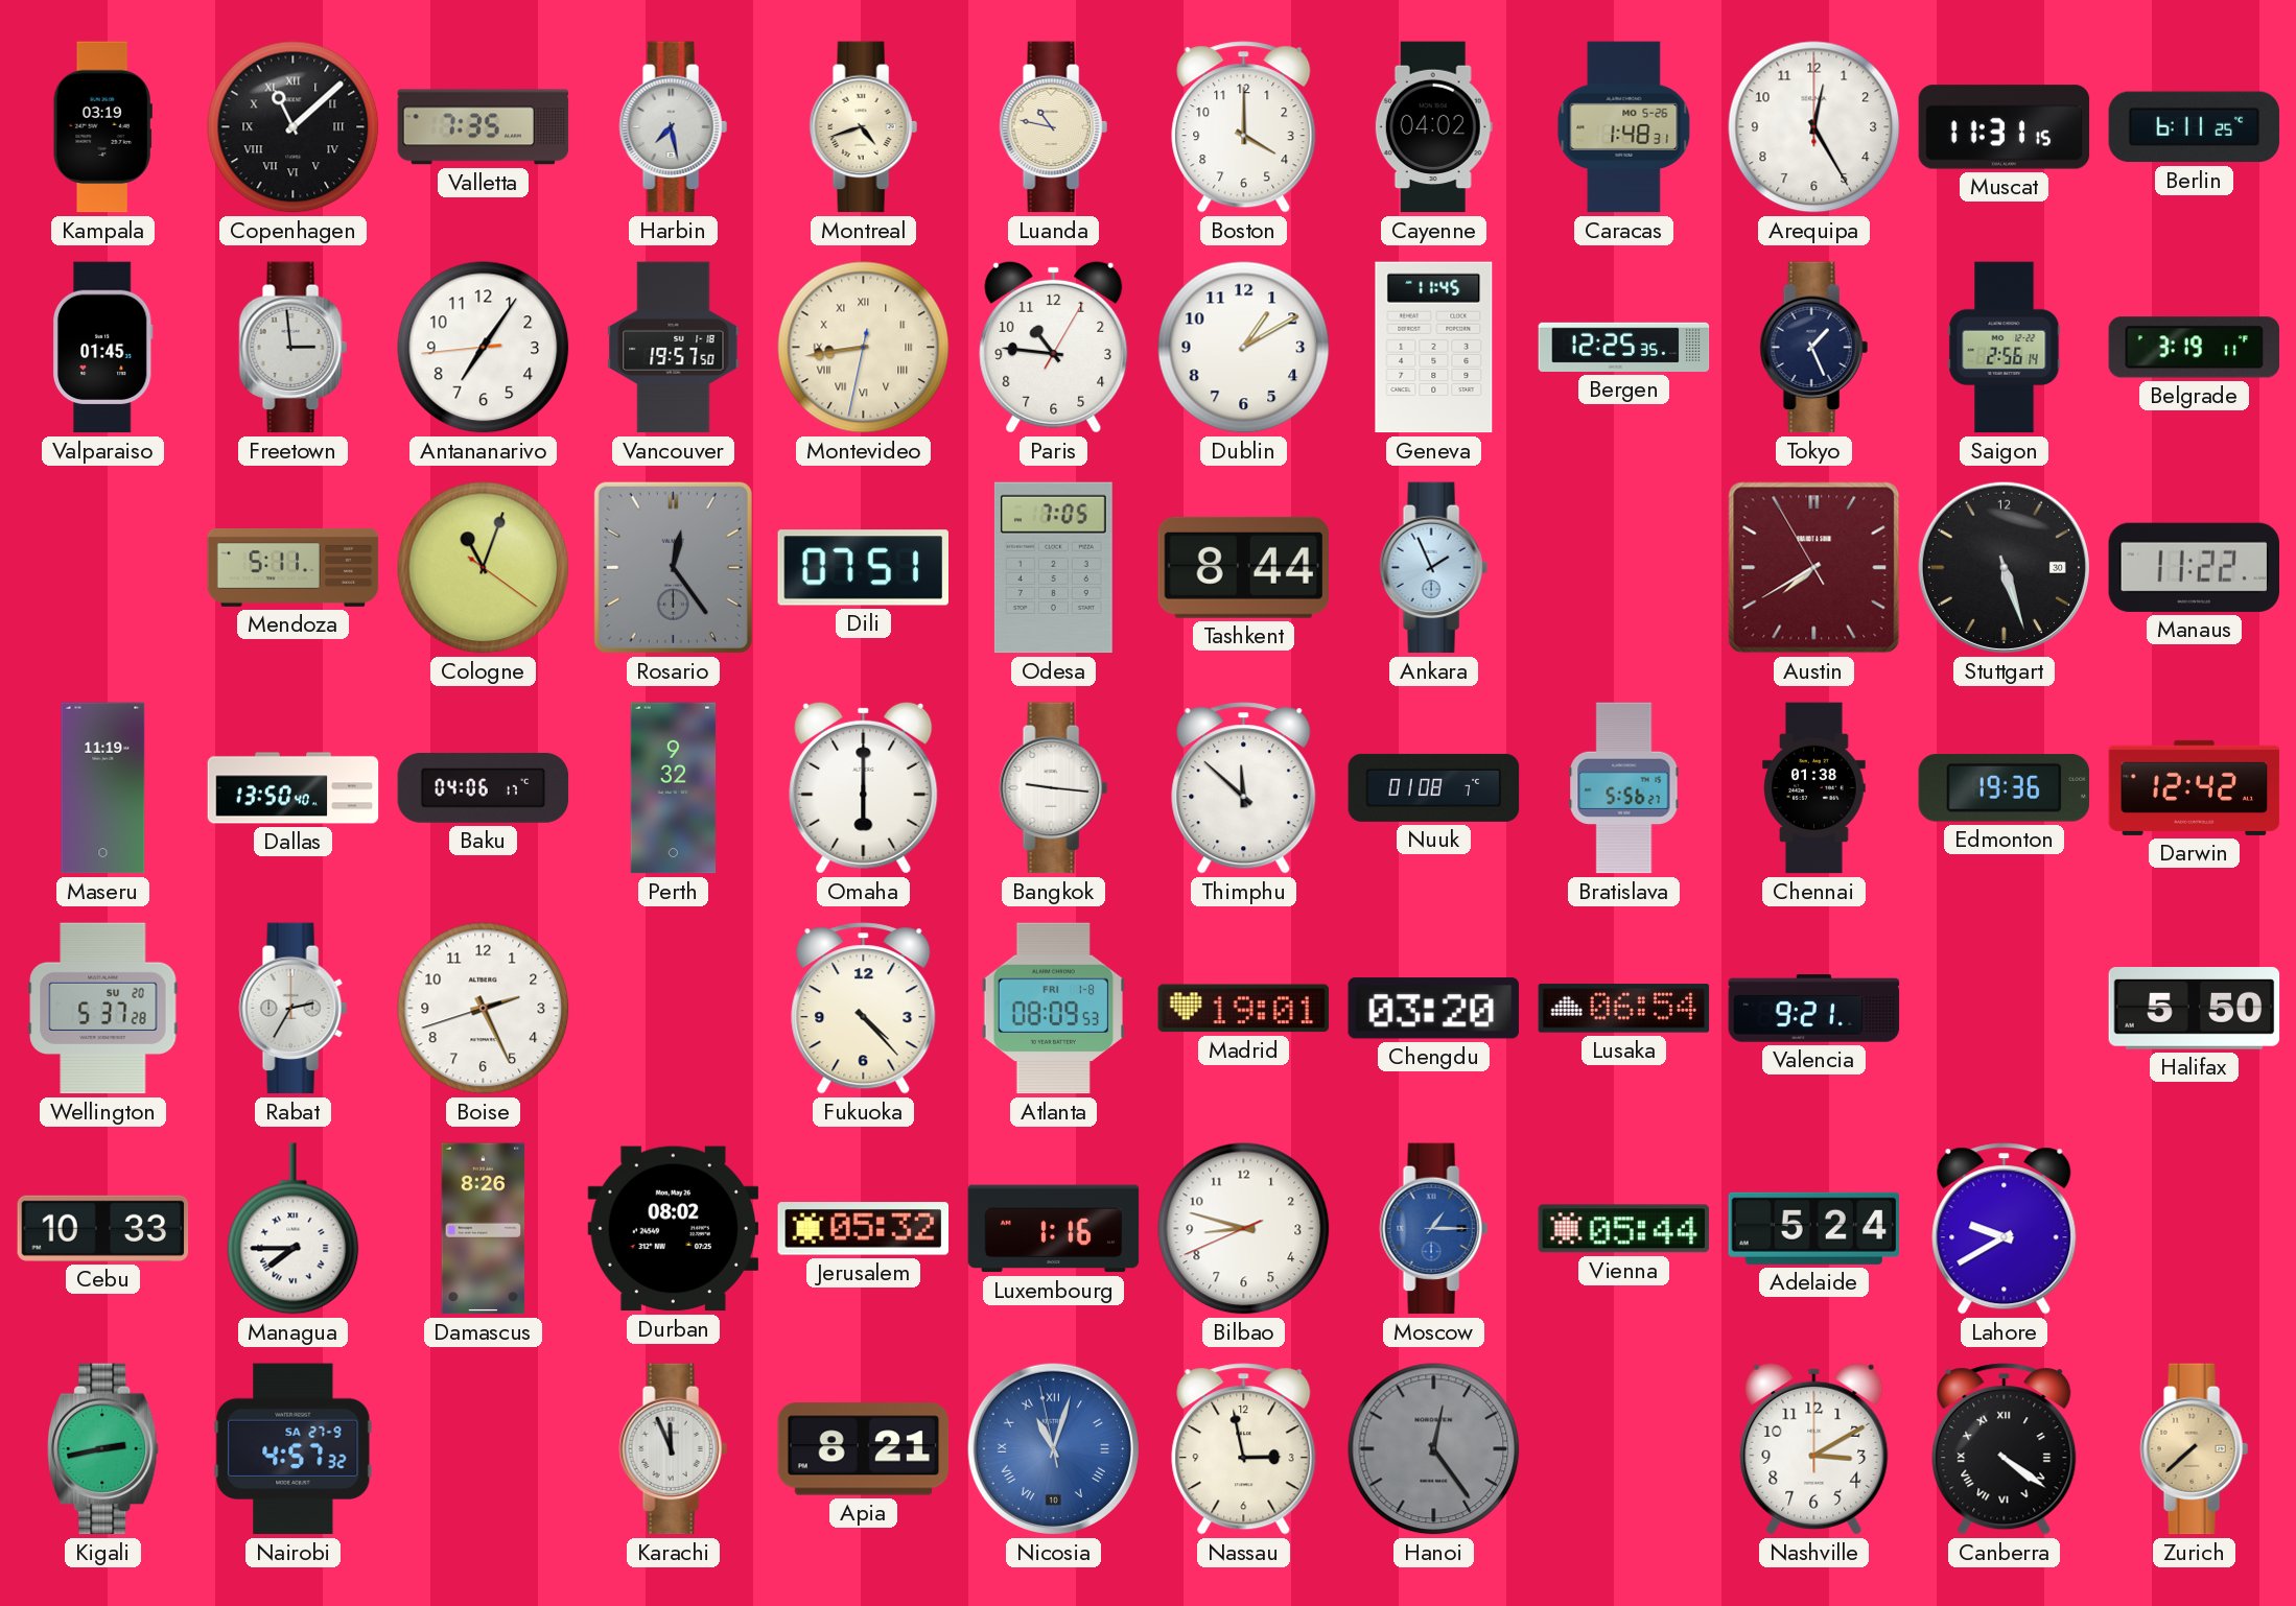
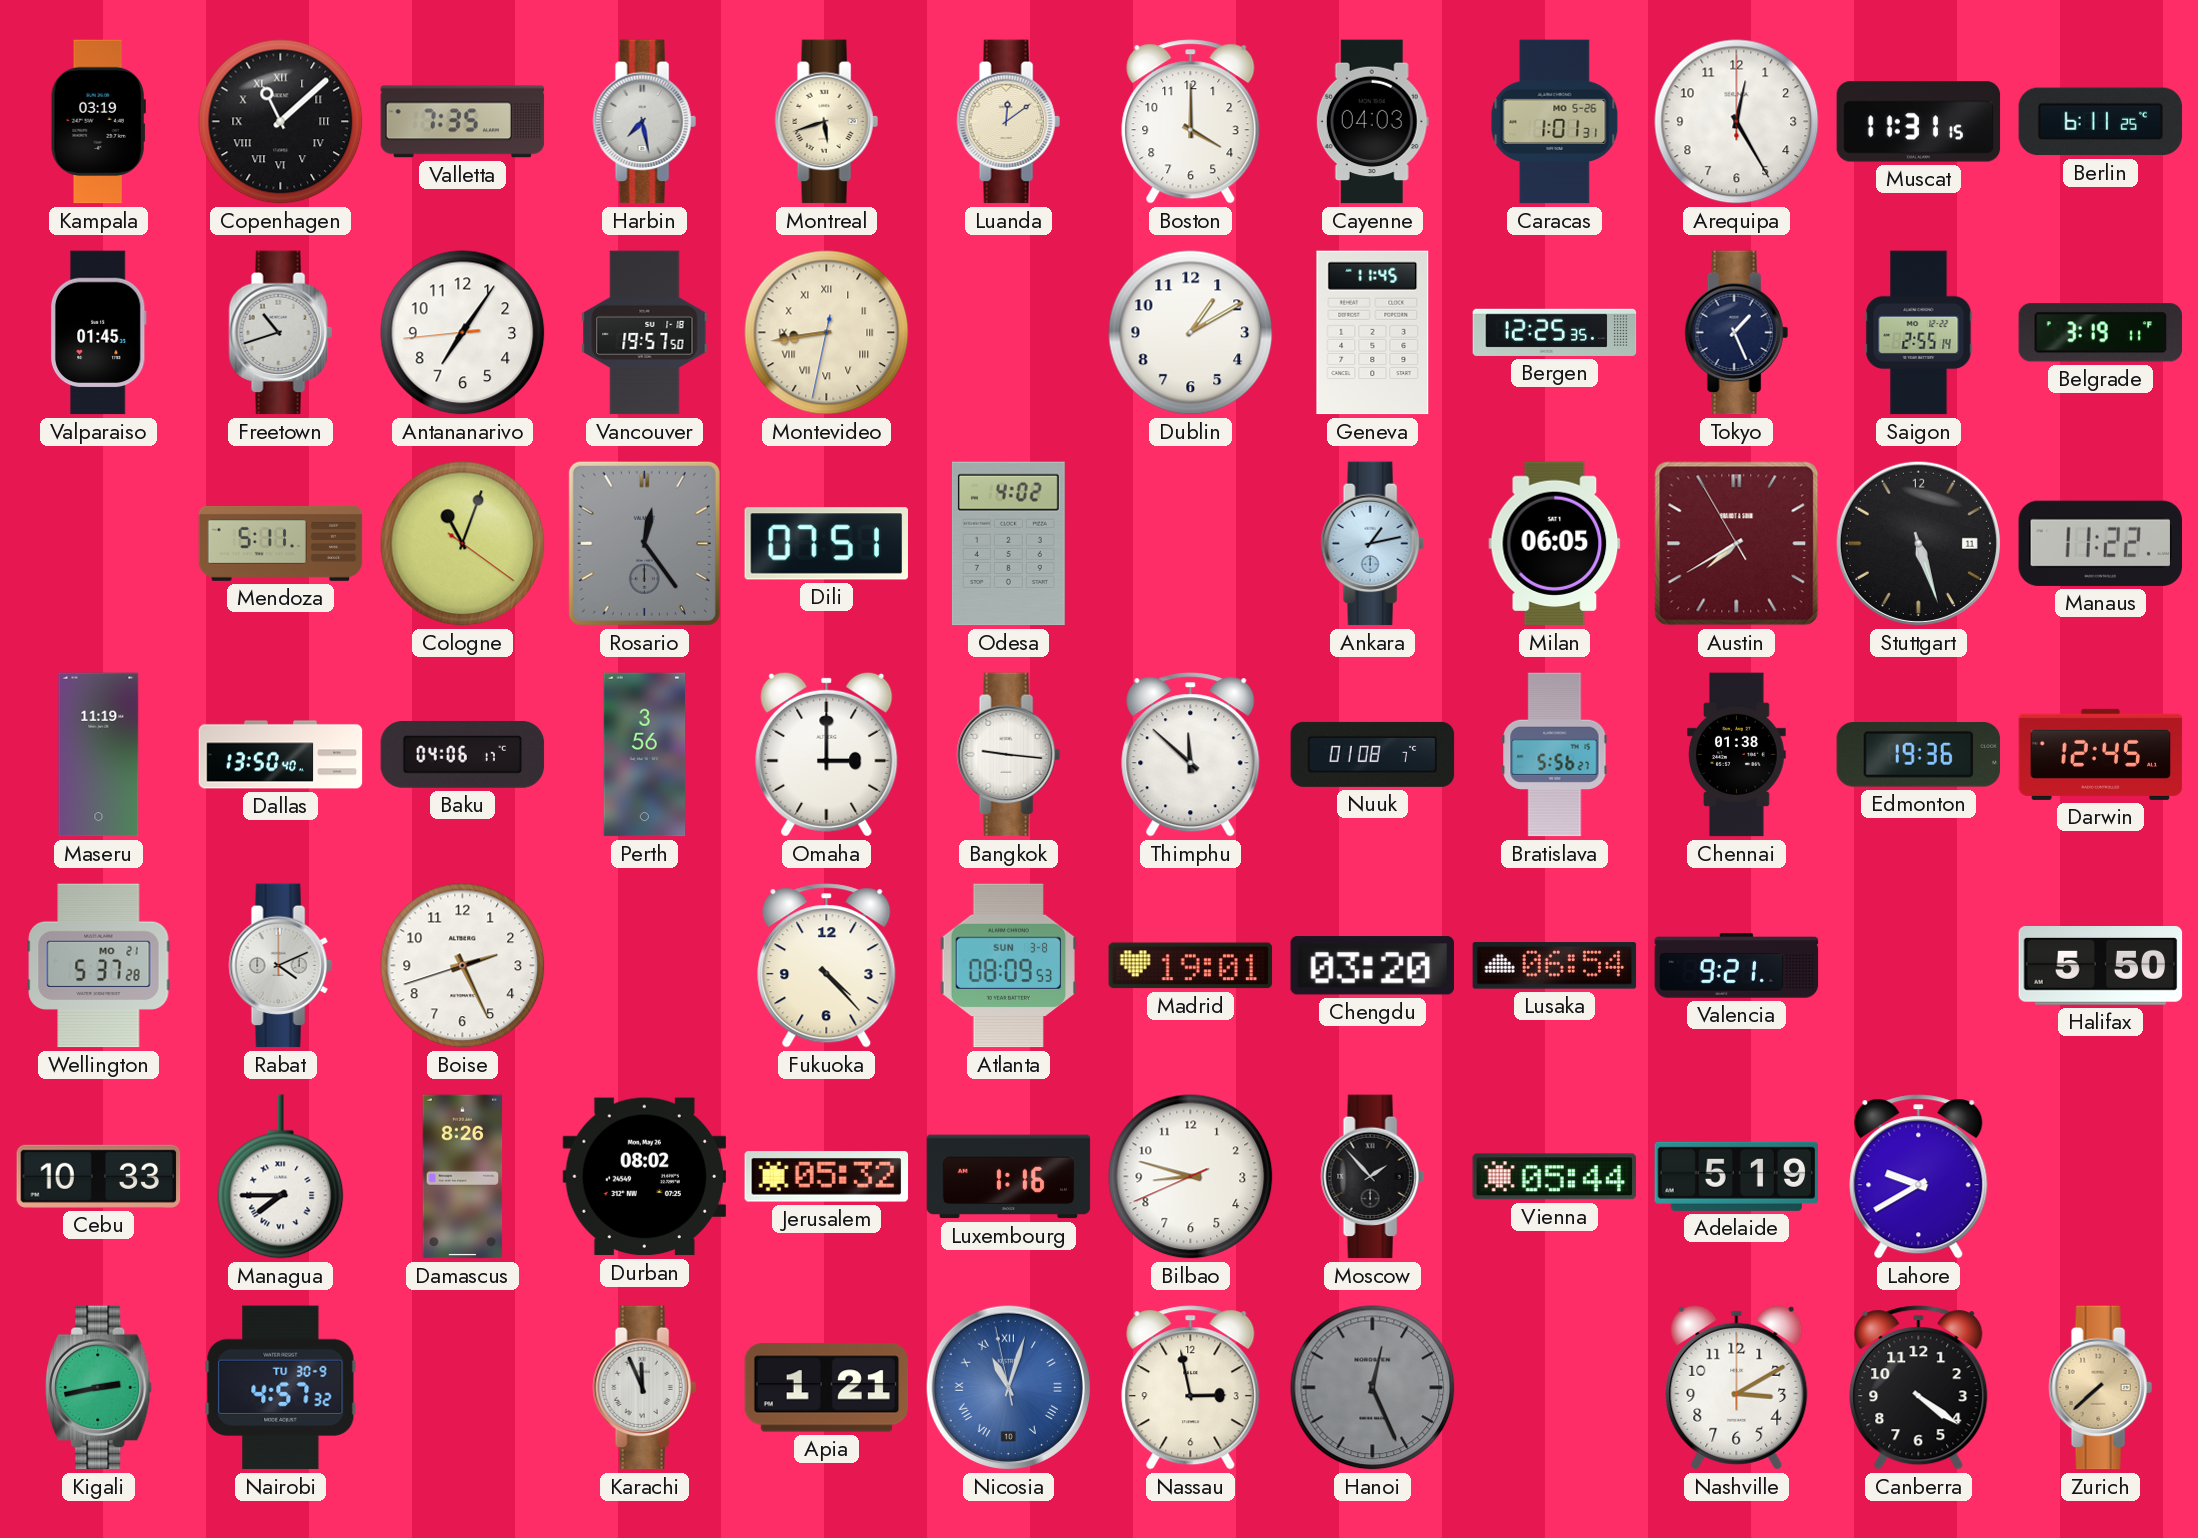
Montreal: 4:42 -> 5:42 (826, 122)
Luanda: 10:47 -> 12:09 (1008, 122)
Cayenne: 04:02 -> 04:03 (1372, 122)
Caracas: 1:48 -> 1:01 (1555, 122)
Freetown: 2:59 -> 10:42 (280, 333)
Paris: 10:46 -> none (1054, 347)
Saigon: 2:56 -> 2:55 (1919, 333)
Odesa: 7:05 -> 4:02 (1008, 544)
Tashkent: 8:44 -> none (1243, 567)
Ankara: 1:56 -> 1:13 (1372, 544)
Milan: none -> 06:05 (1555, 544)
Stuttgart date: 30 -> 11 (1918, 543)
Perth: 9:32 -> 3:56 (645, 755)
Omaha: 6:00 -> 3:00 (827, 754)
Darwin: 12:42 -> 12:45 (2101, 754)
Wellington date: SU 20 -> MO 21 (99, 966)
Rabat: 2:35 -> 4:11 (280, 966)
Atlanta date: FRI 1-8 -> SUN 3-8 (1008, 966)
Moscow: 1:15 -> 1:53 (1372, 1177)
Moscow dial: blue -> black (1372, 1177)
Adelaide: 5:24 -> 5:19 (1737, 1176)
Nairobi date: SA 27-9 -> TU 30-9 (281, 1388)
Apia: 8:21 -> 1:21 (827, 1388)
Hanoi: 12:24 -> 12:26 (1373, 1388)
Canberra numerals: Roman -> Arabic (1919, 1388)
